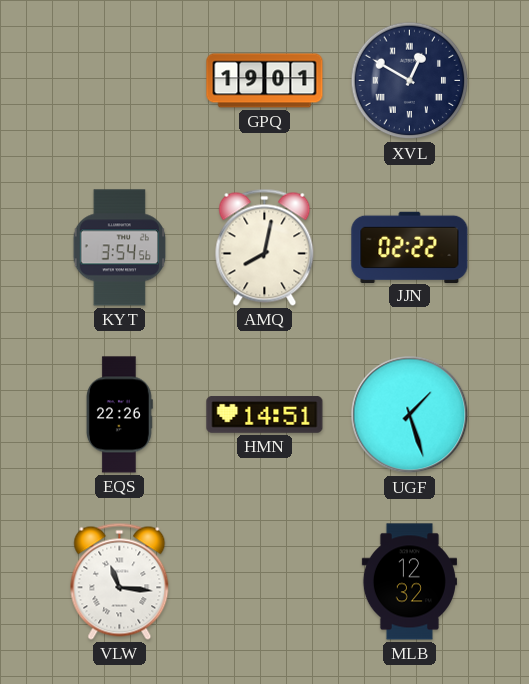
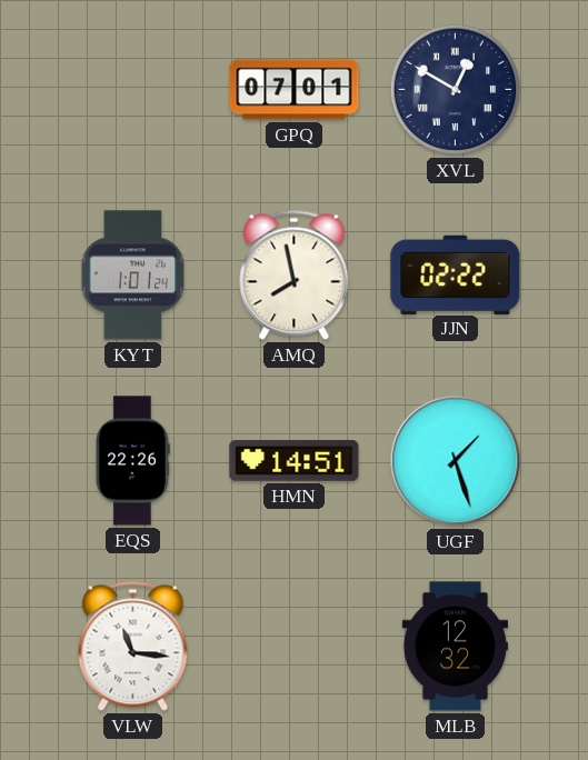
GPQ: 19:01 -> 07:01 (295, 90)
KYT: 3:54 -> 1:01 (133, 276)
AMQ: 8:02 -> 7:58 (295, 274)
